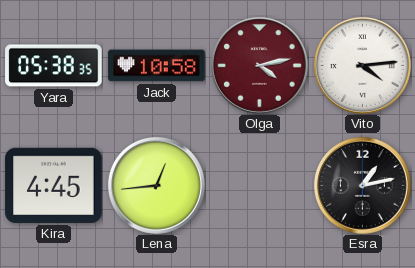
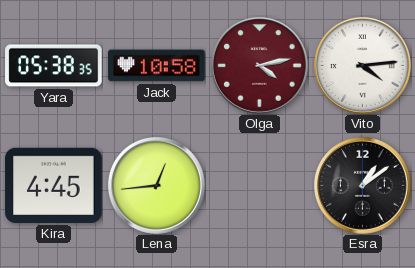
Esra: 1:13 -> 1:09 (362, 185)
